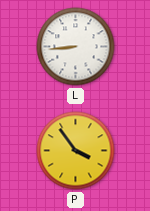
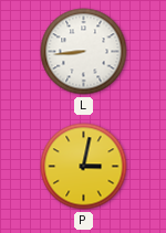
P: 3:54 -> 3:02 (84, 167)
